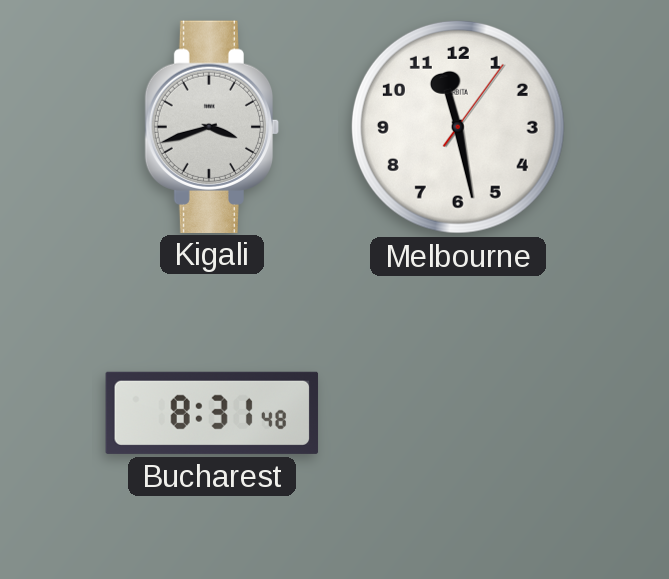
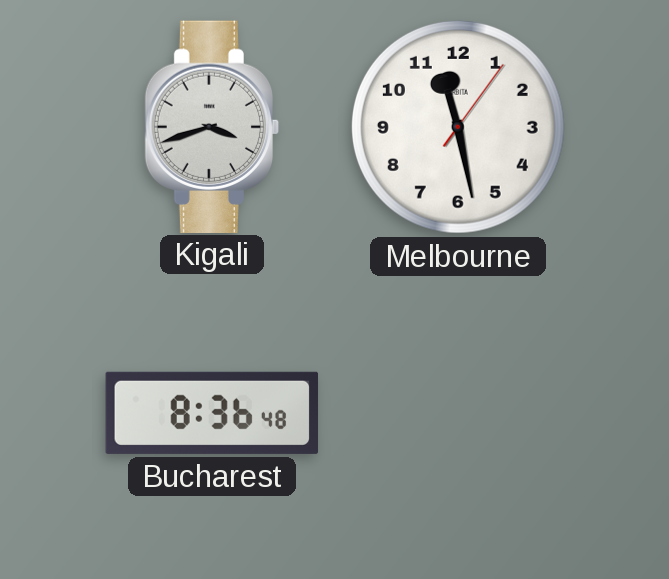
Bucharest: 8:31 -> 8:36 (212, 413)
